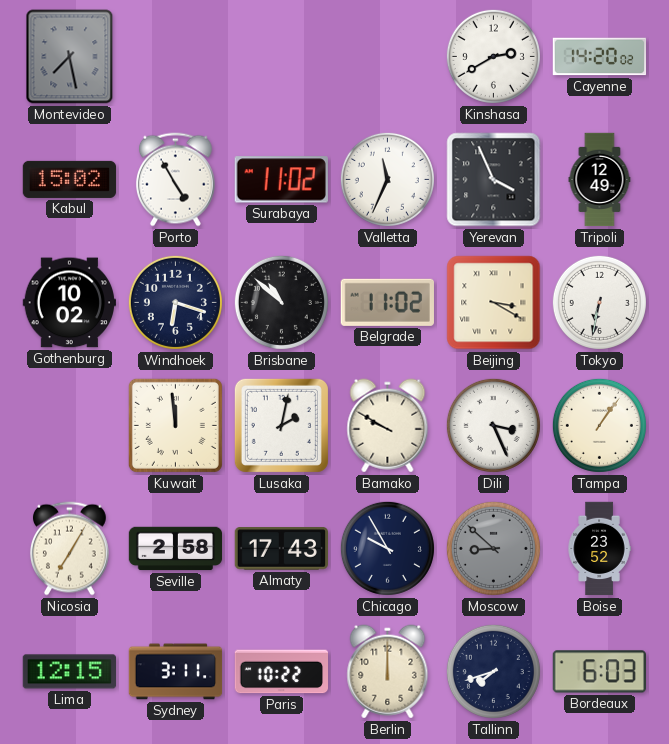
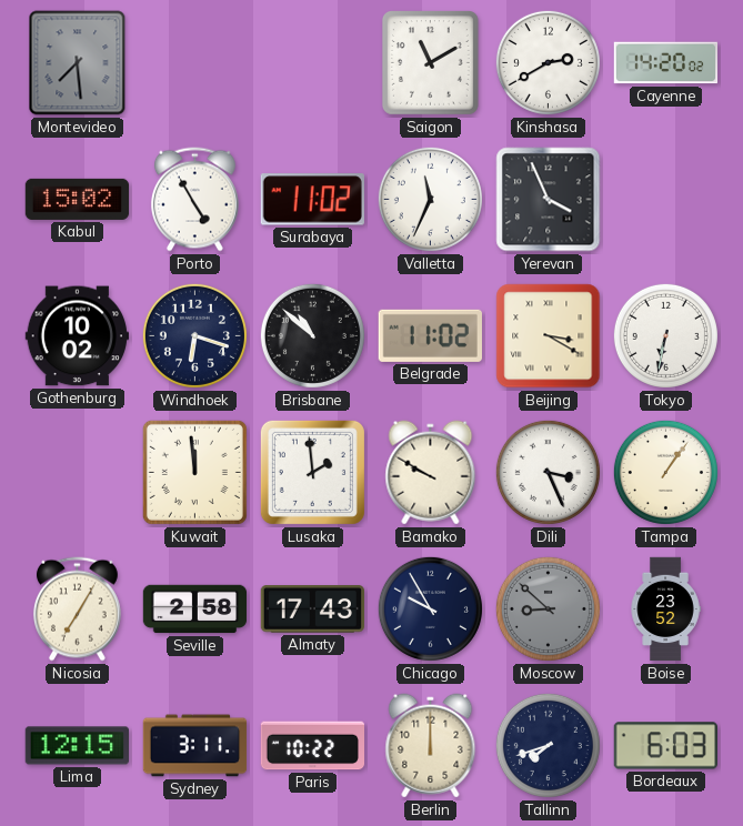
Montevideo: 7:28 -> 7:29 (78, 63)
Saigon: none -> 11:10 (430, 63)
Tripoli: 12:49 -> none (600, 180)
Lusaka: 2:02 -> 1:59 (312, 472)
